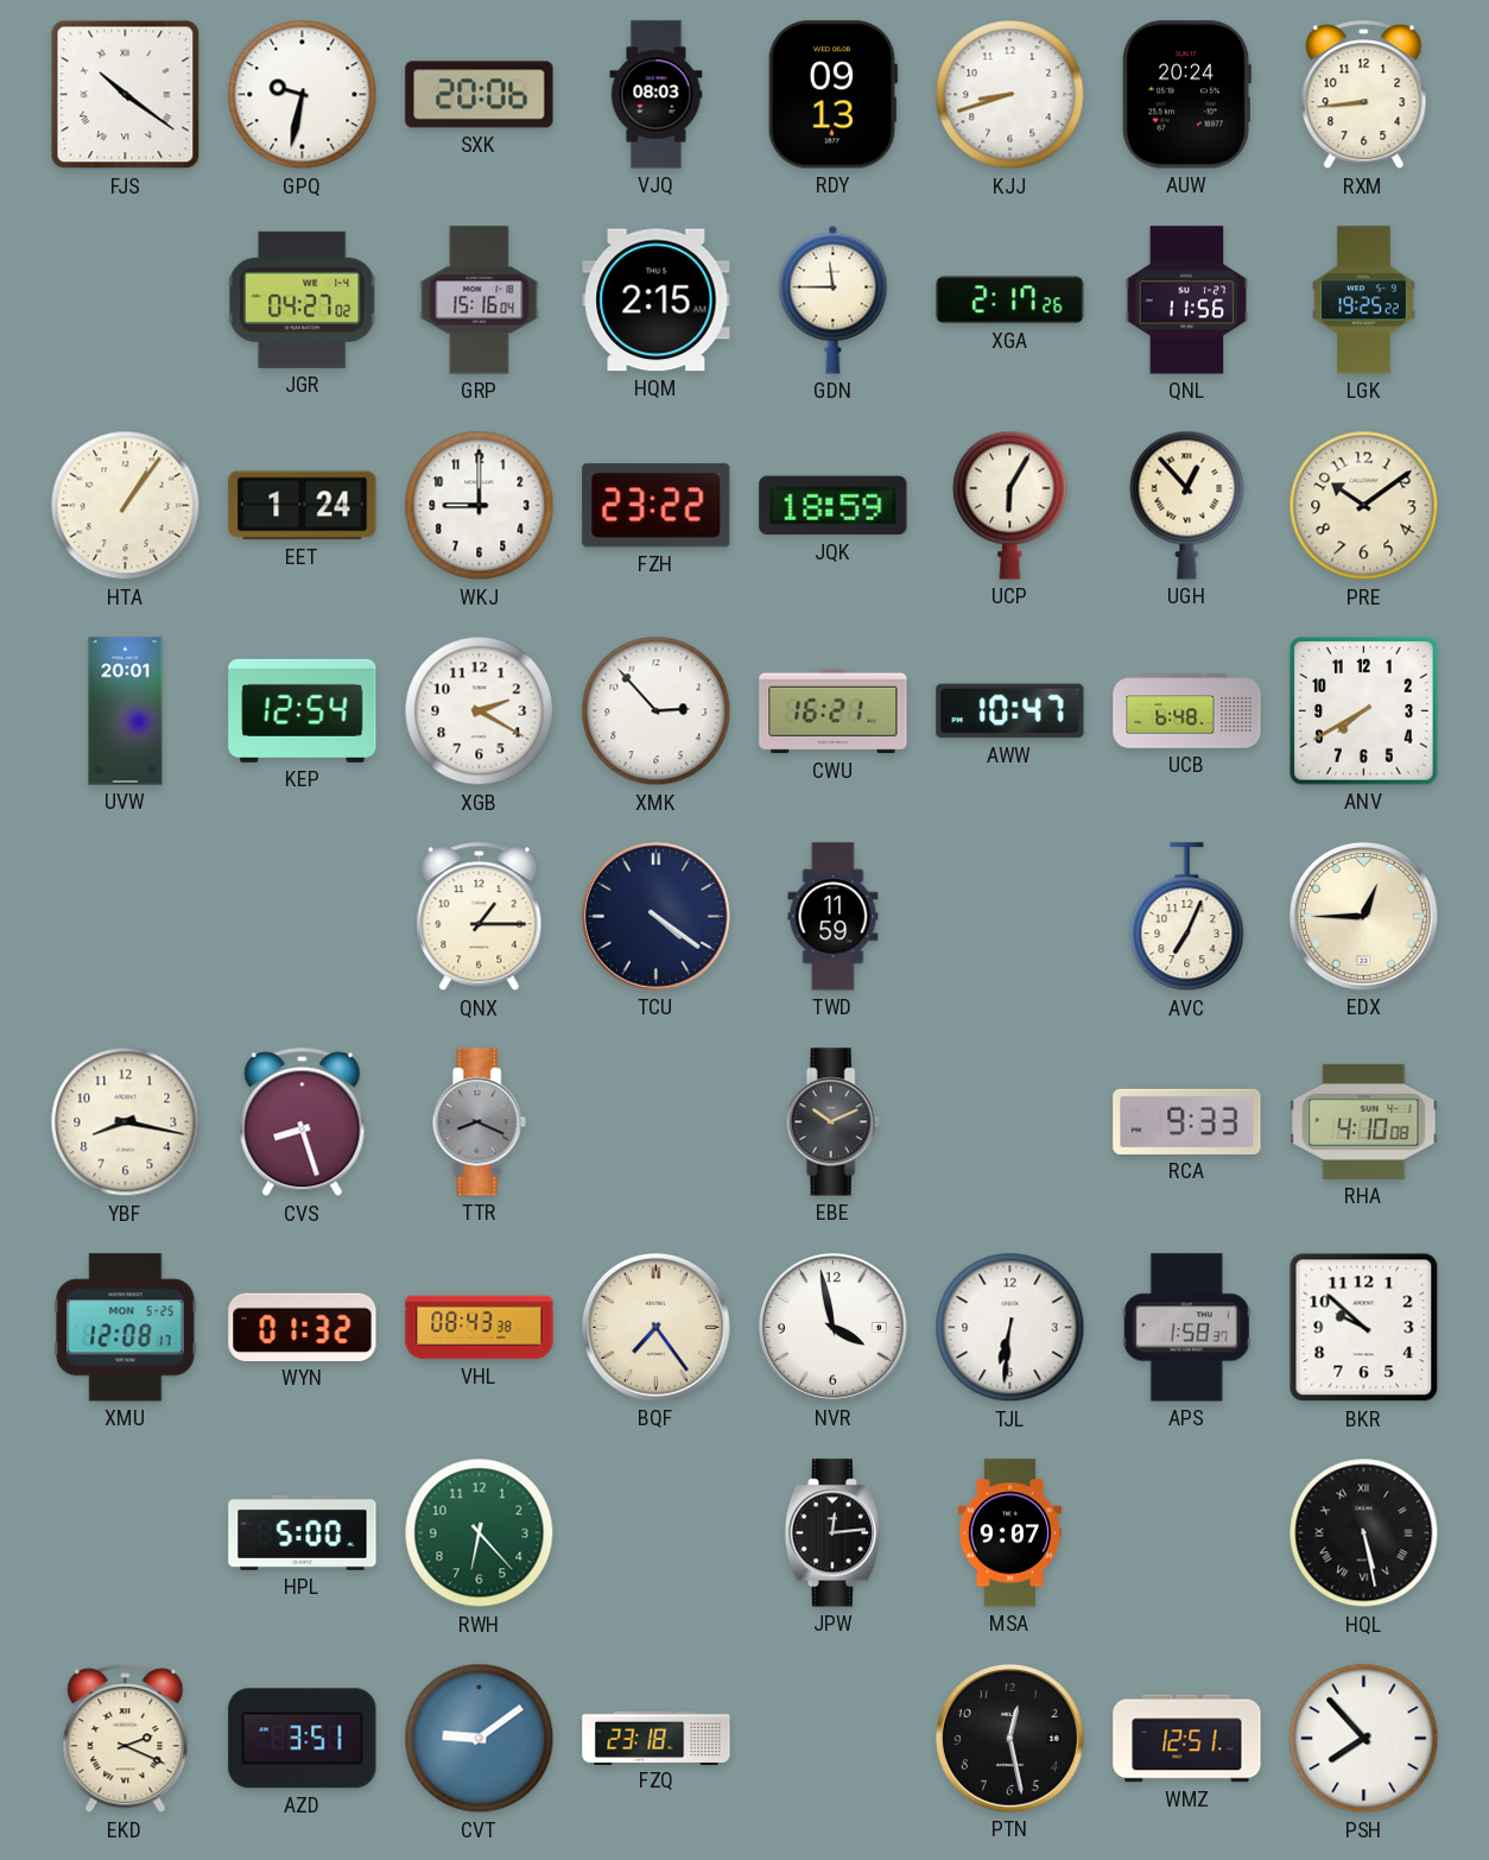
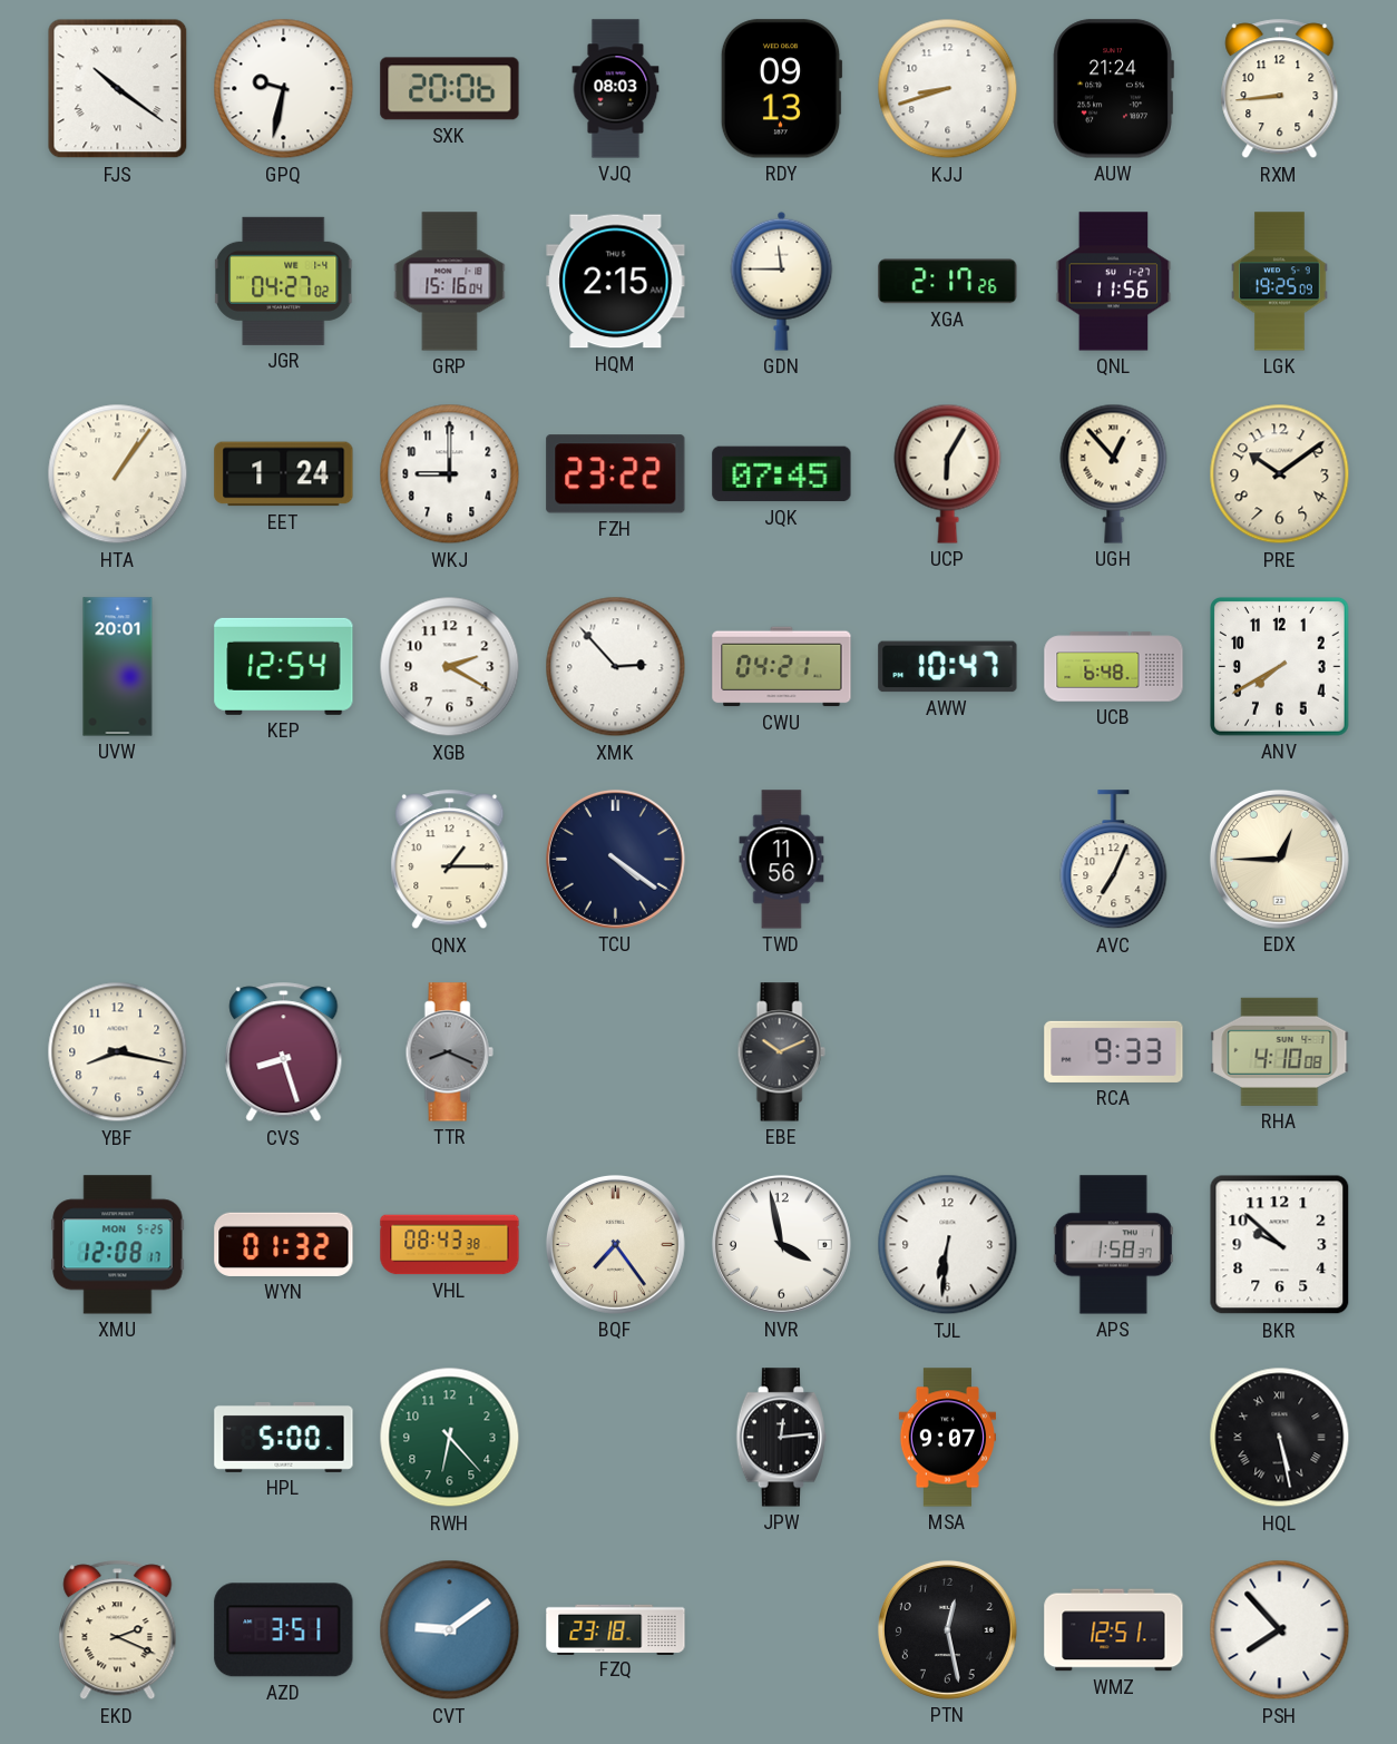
AUW: 20:24 -> 21:24 (1113, 89)
LGK: 19:25:22 -> 19:25:09 (1280, 282)
JQK: 18:59 -> 07:45 (782, 474)
CWU: 16:21 -> 04:21 (782, 667)
TWD: 11:59 -> 11:56 (782, 860)
